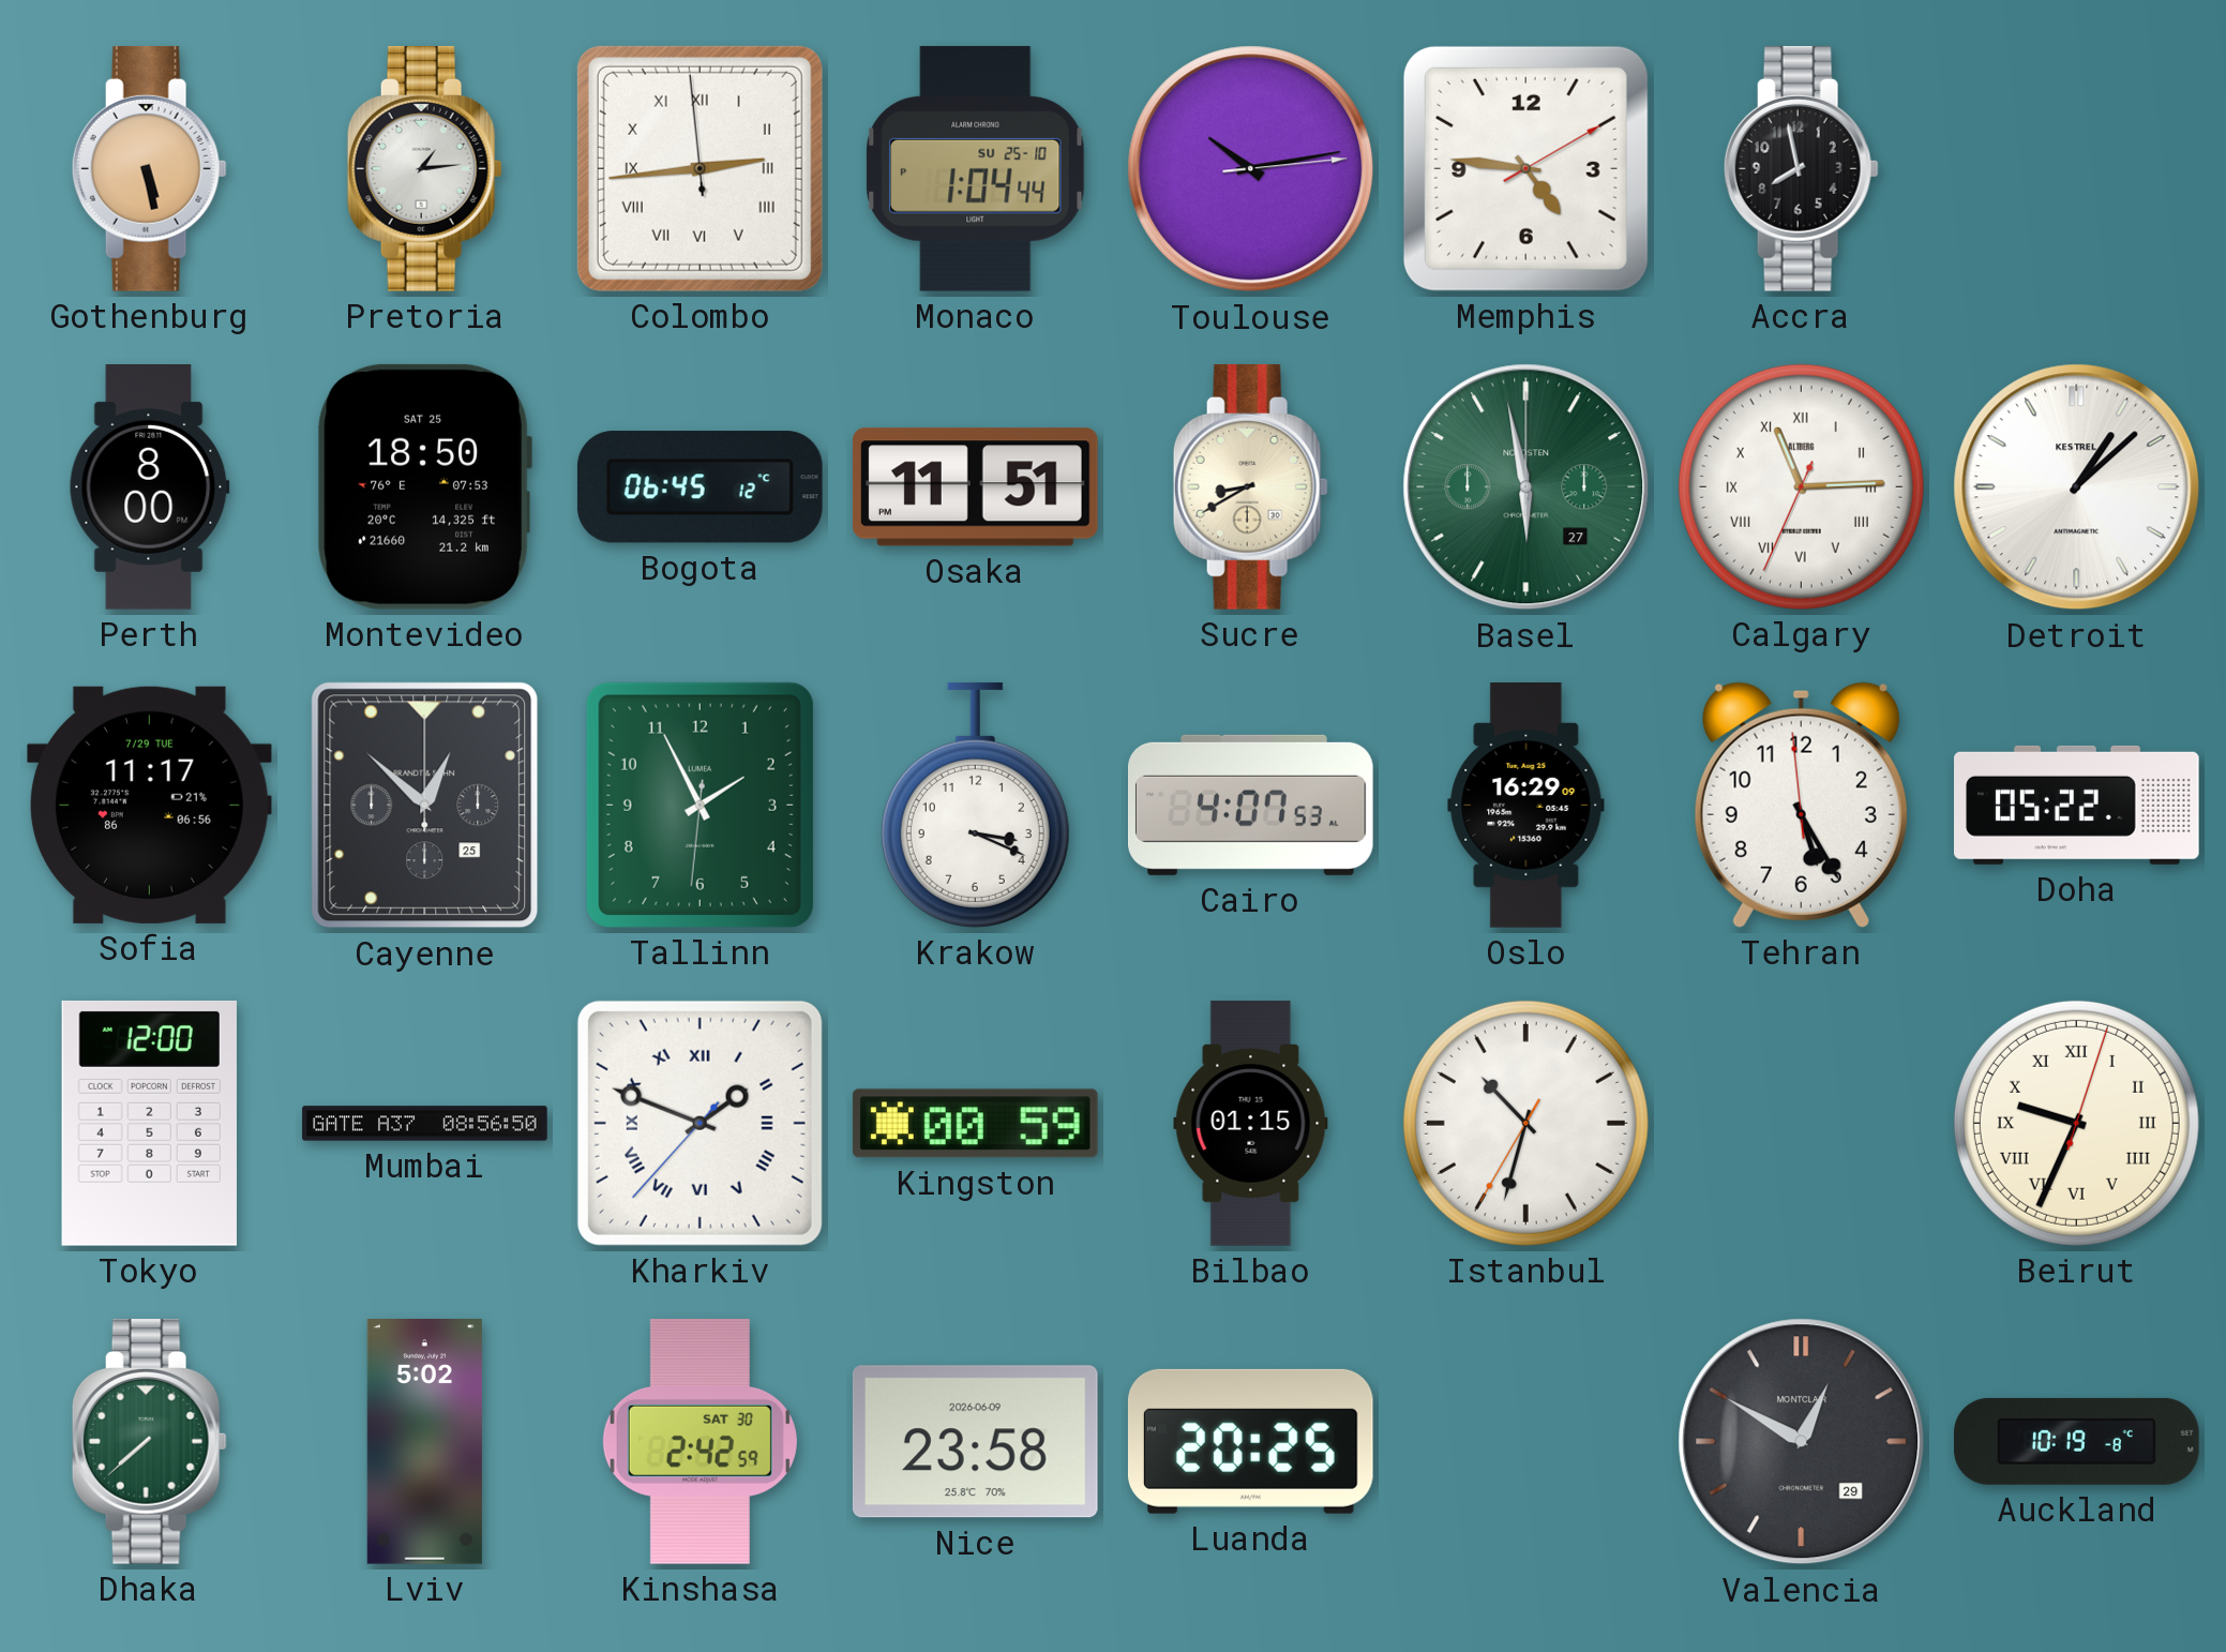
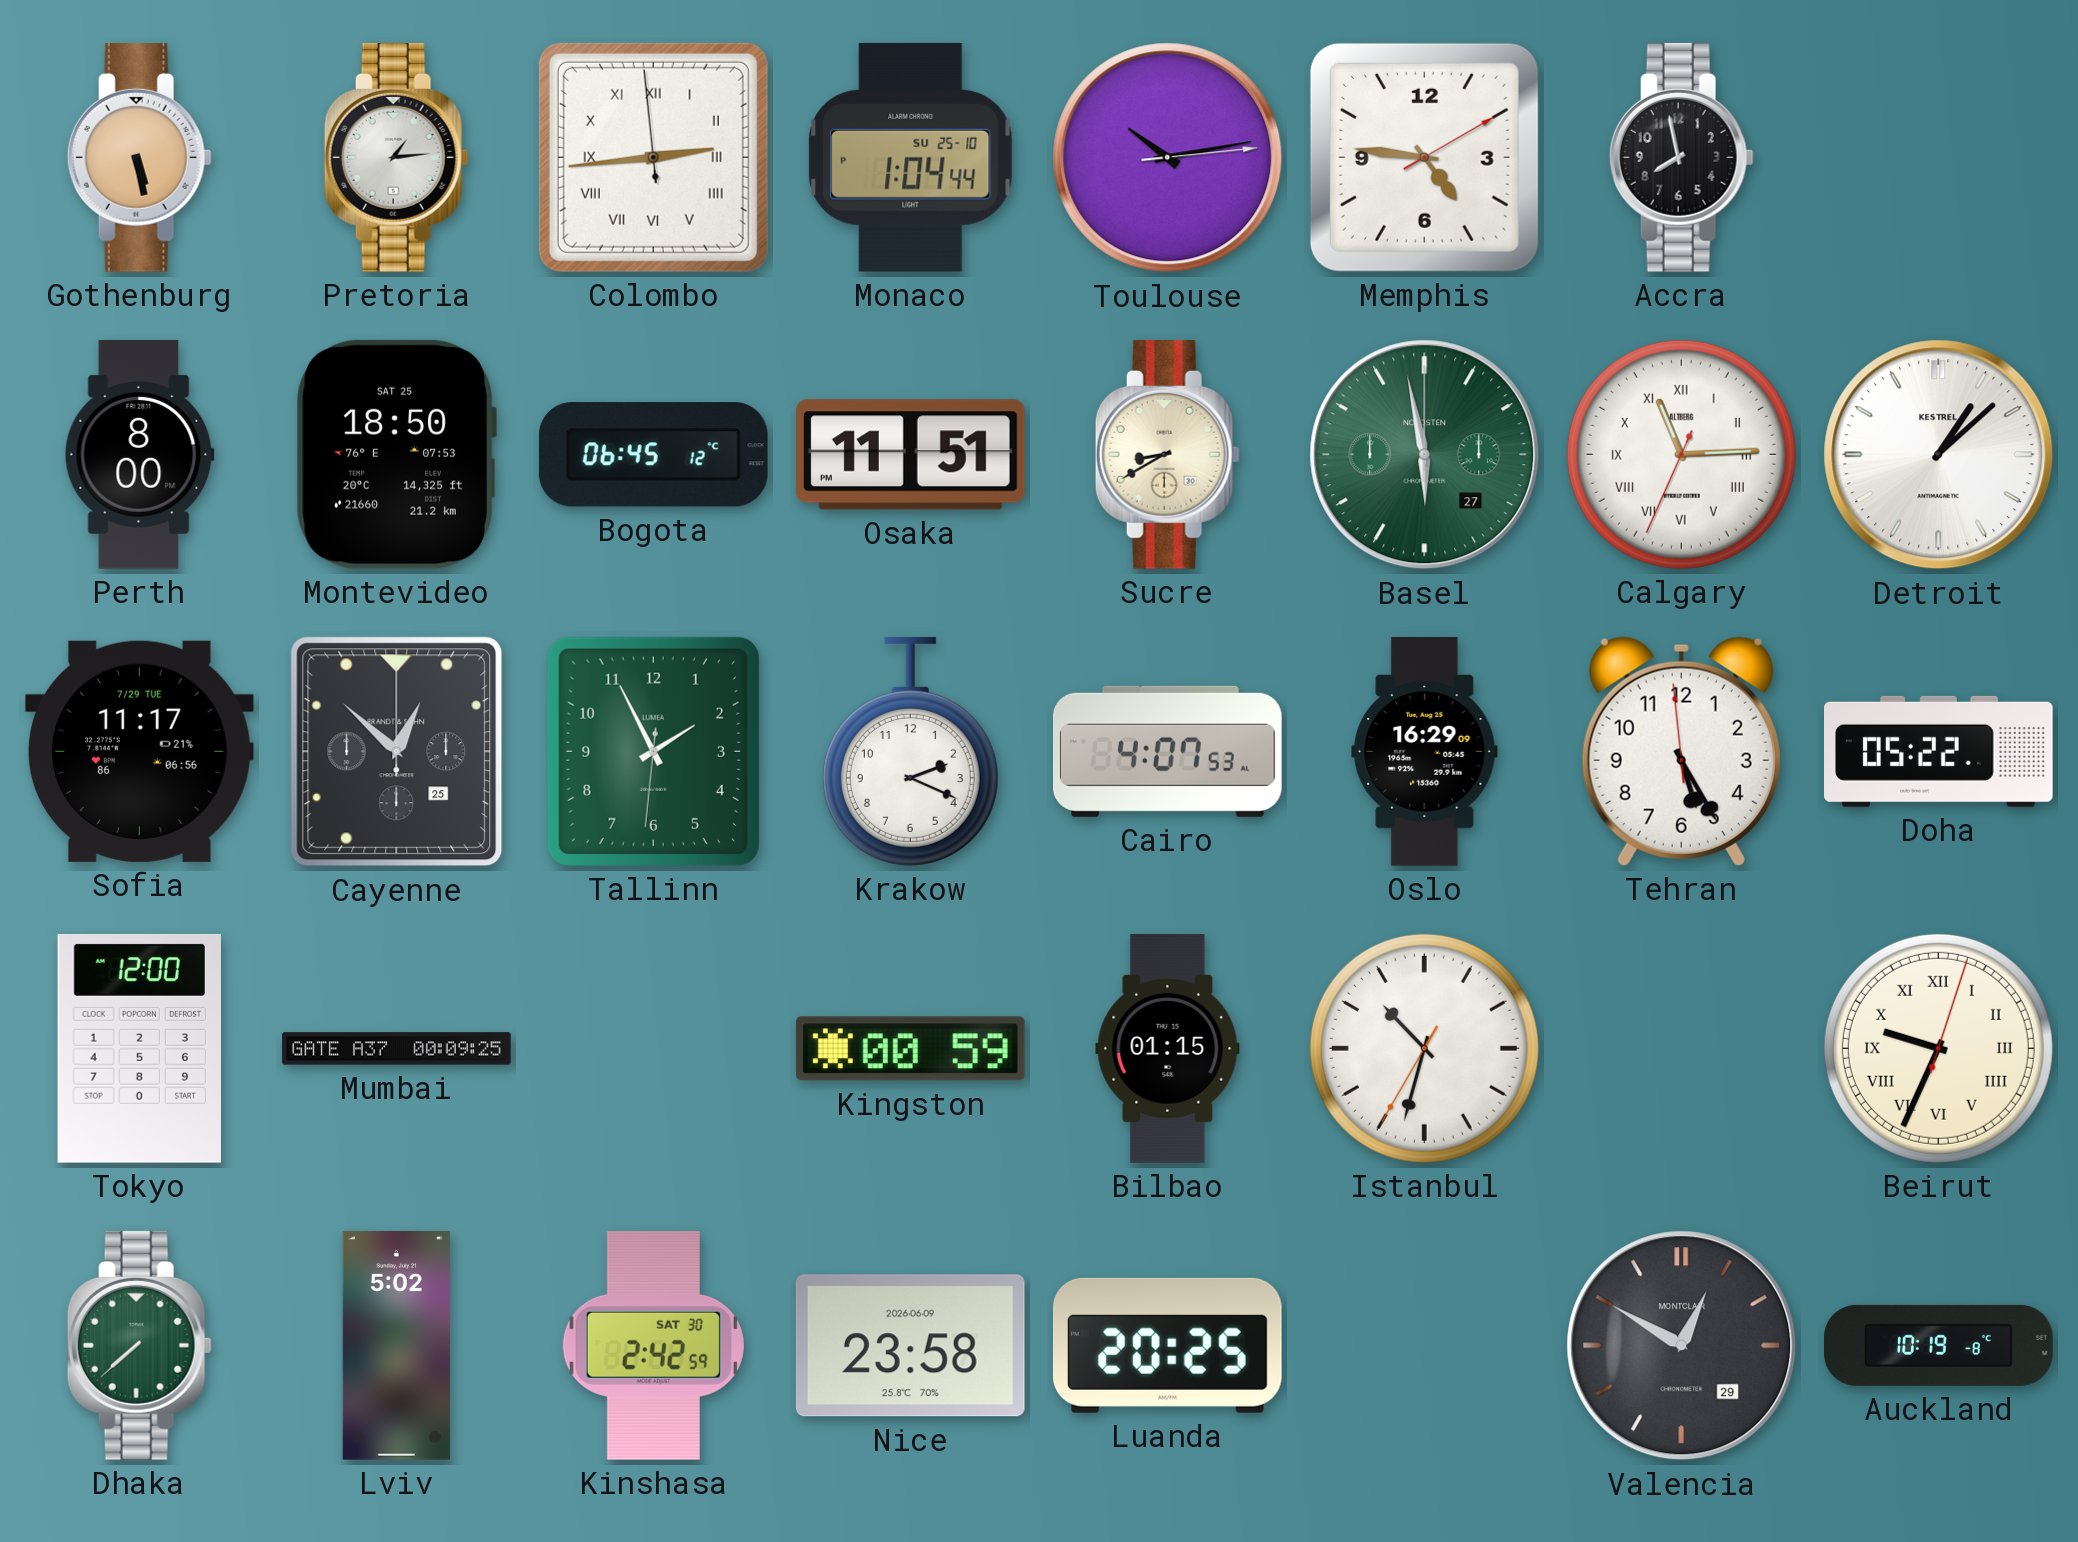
Krakow: 3:19 -> 2:19 (910, 751)
Mumbai: 08:56 -> 00:09 (397, 1049)
Kharkiv: 1:48 -> none (700, 1123)
